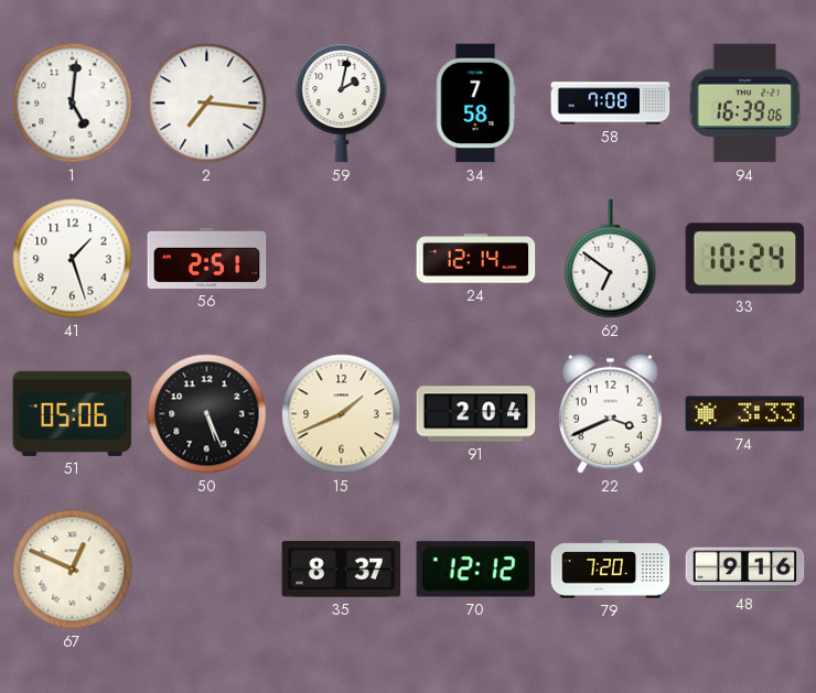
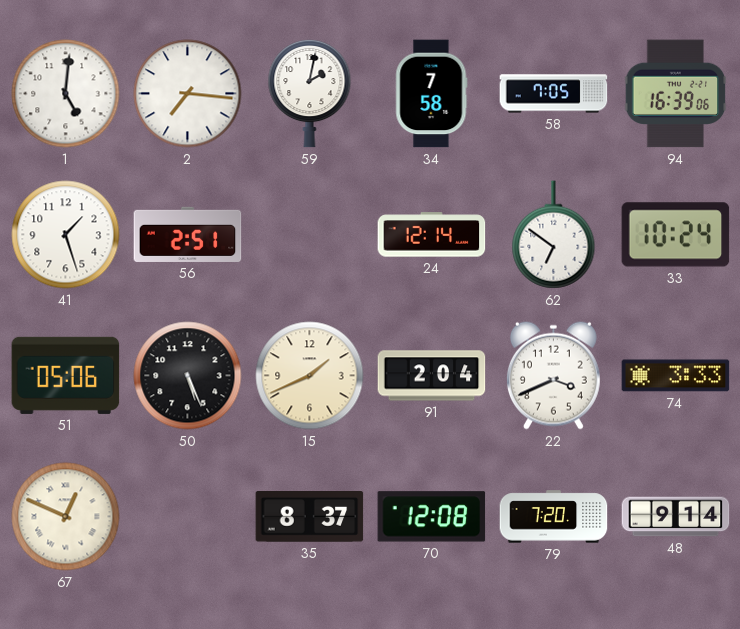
58: 7:08 -> 7:05 (554, 94)
70: 12:12 -> 12:08 (432, 517)
48: 9:16 -> 9:14 (676, 517)
